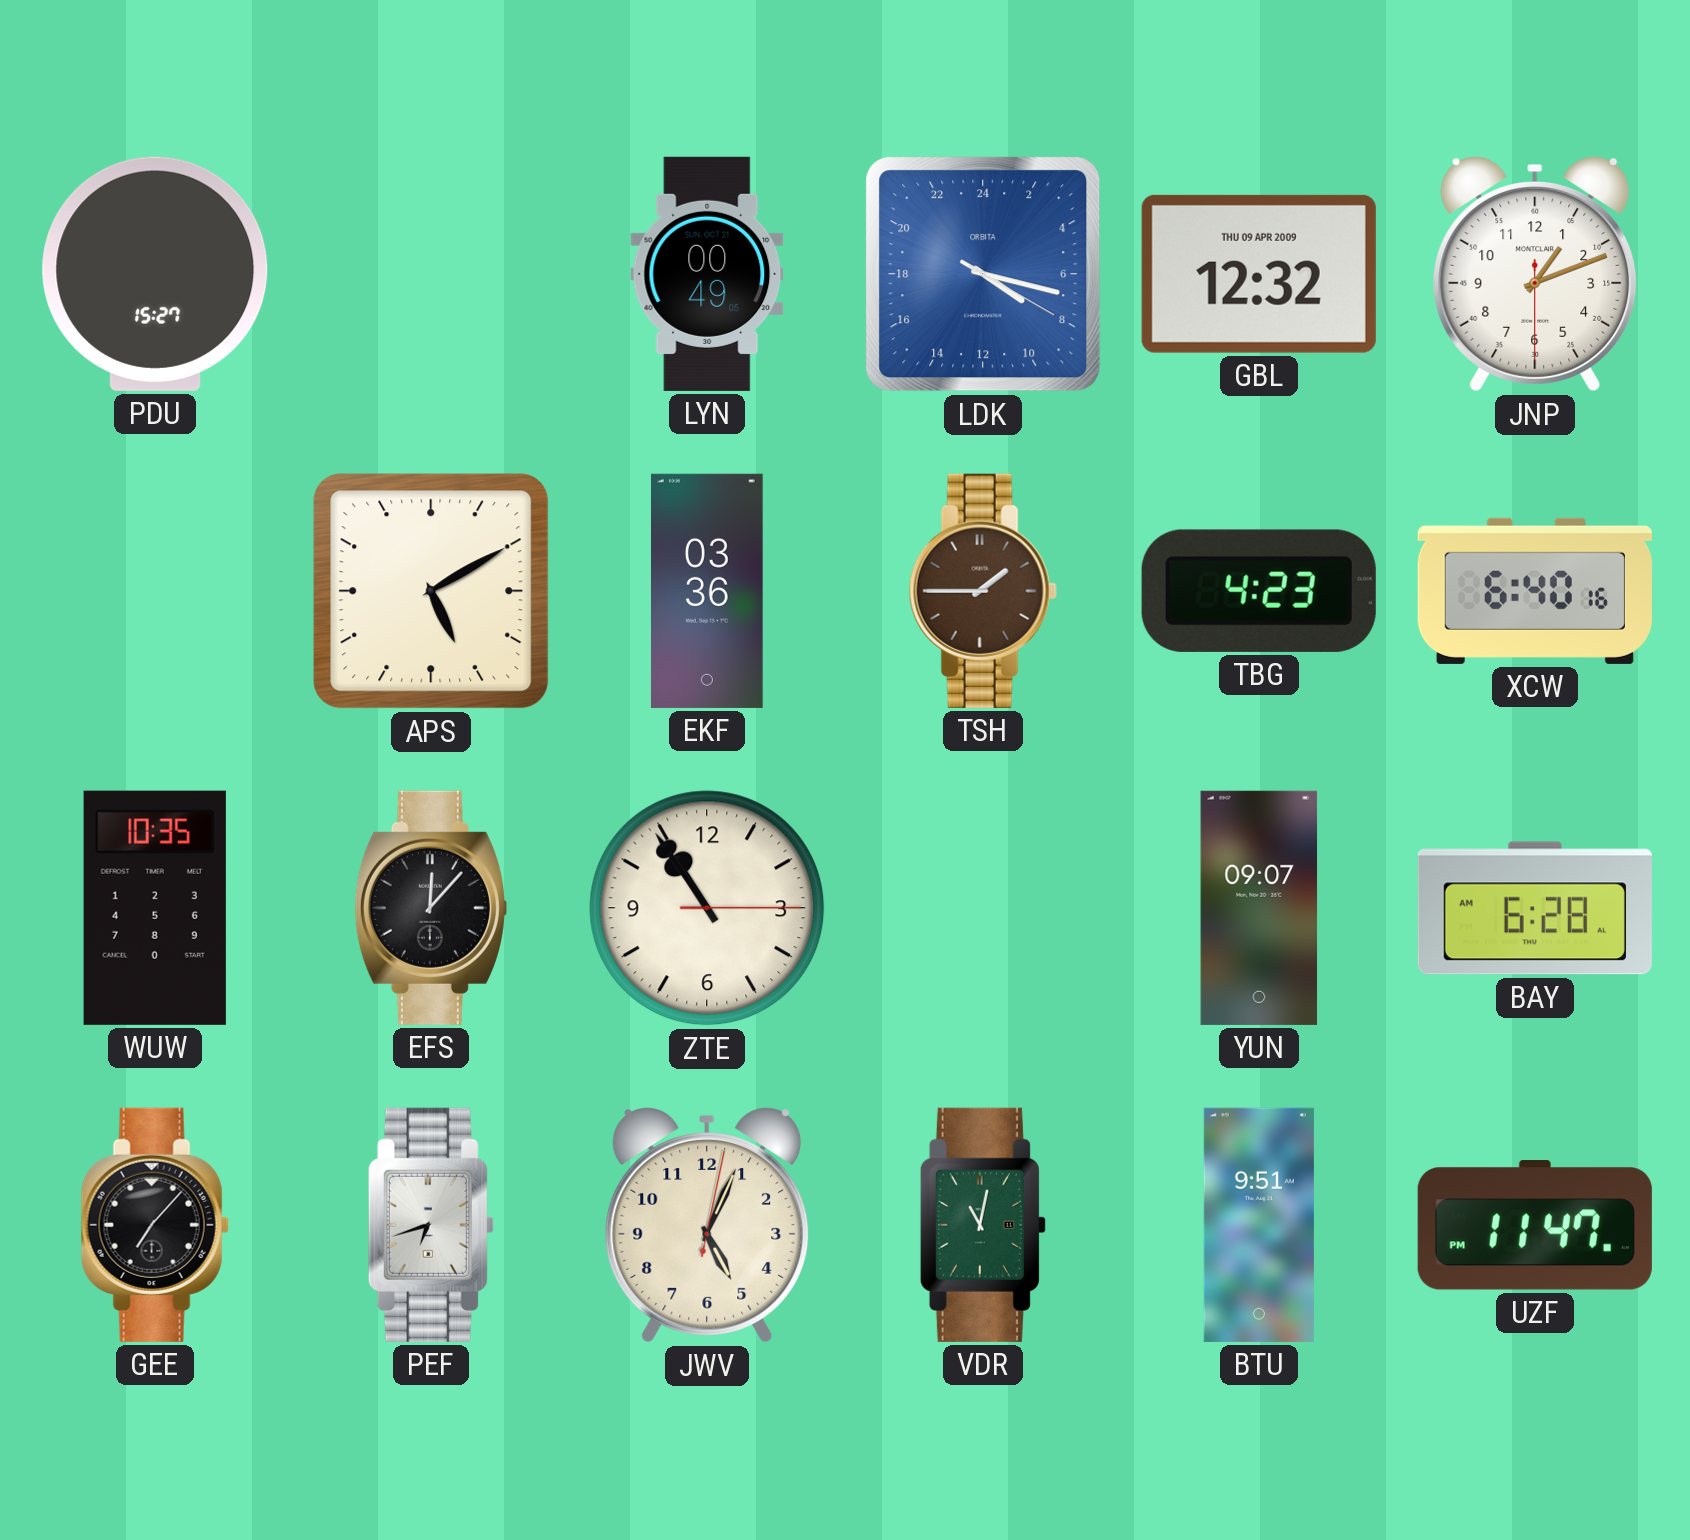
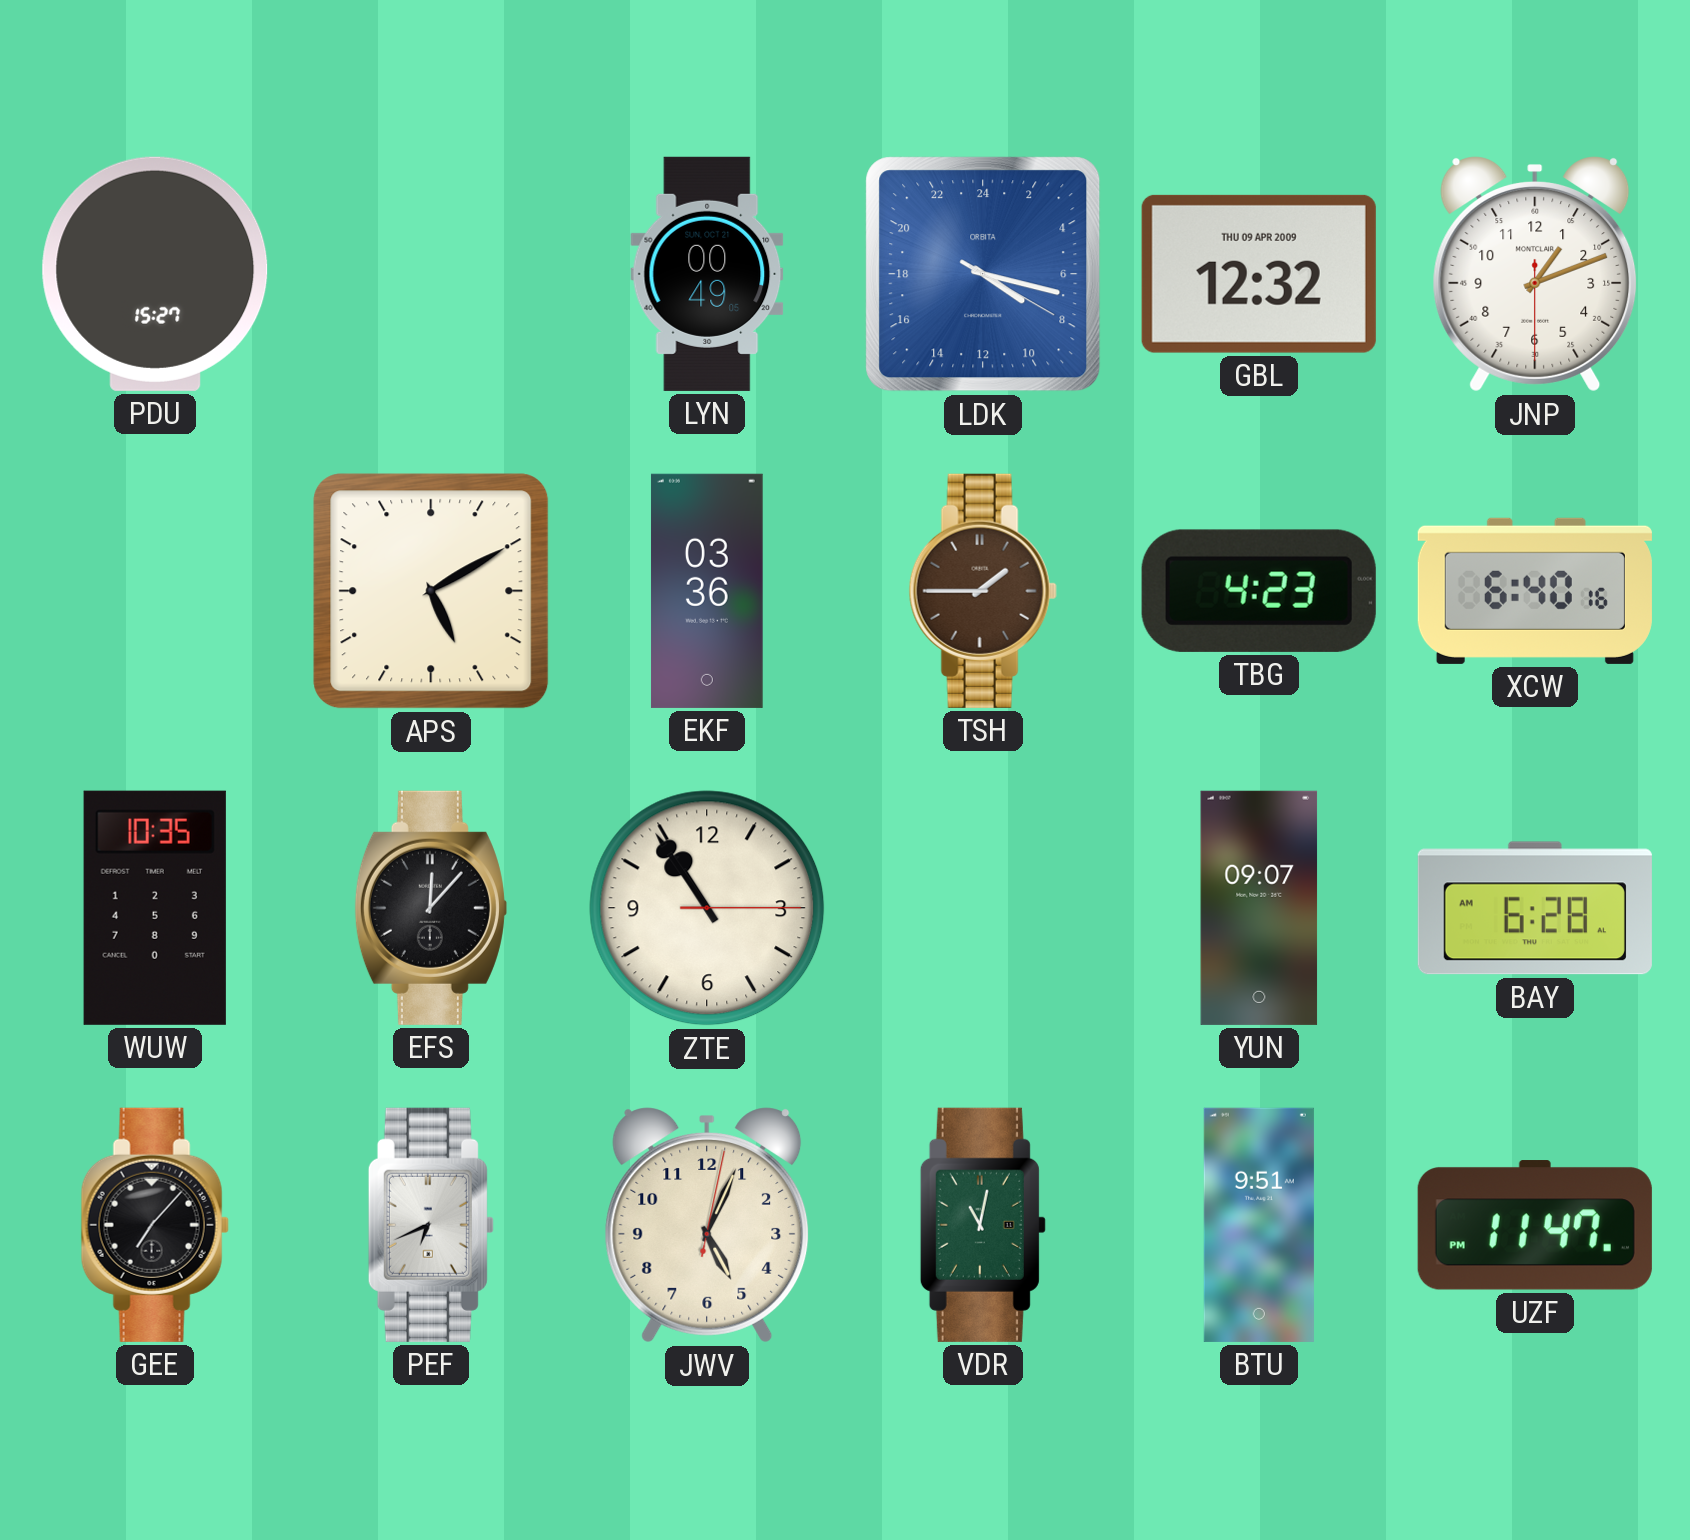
PEF: 6:42 -> 6:41 (431, 1225)
